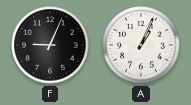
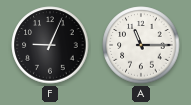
A: 1:04 -> 11:15 (141, 45)
